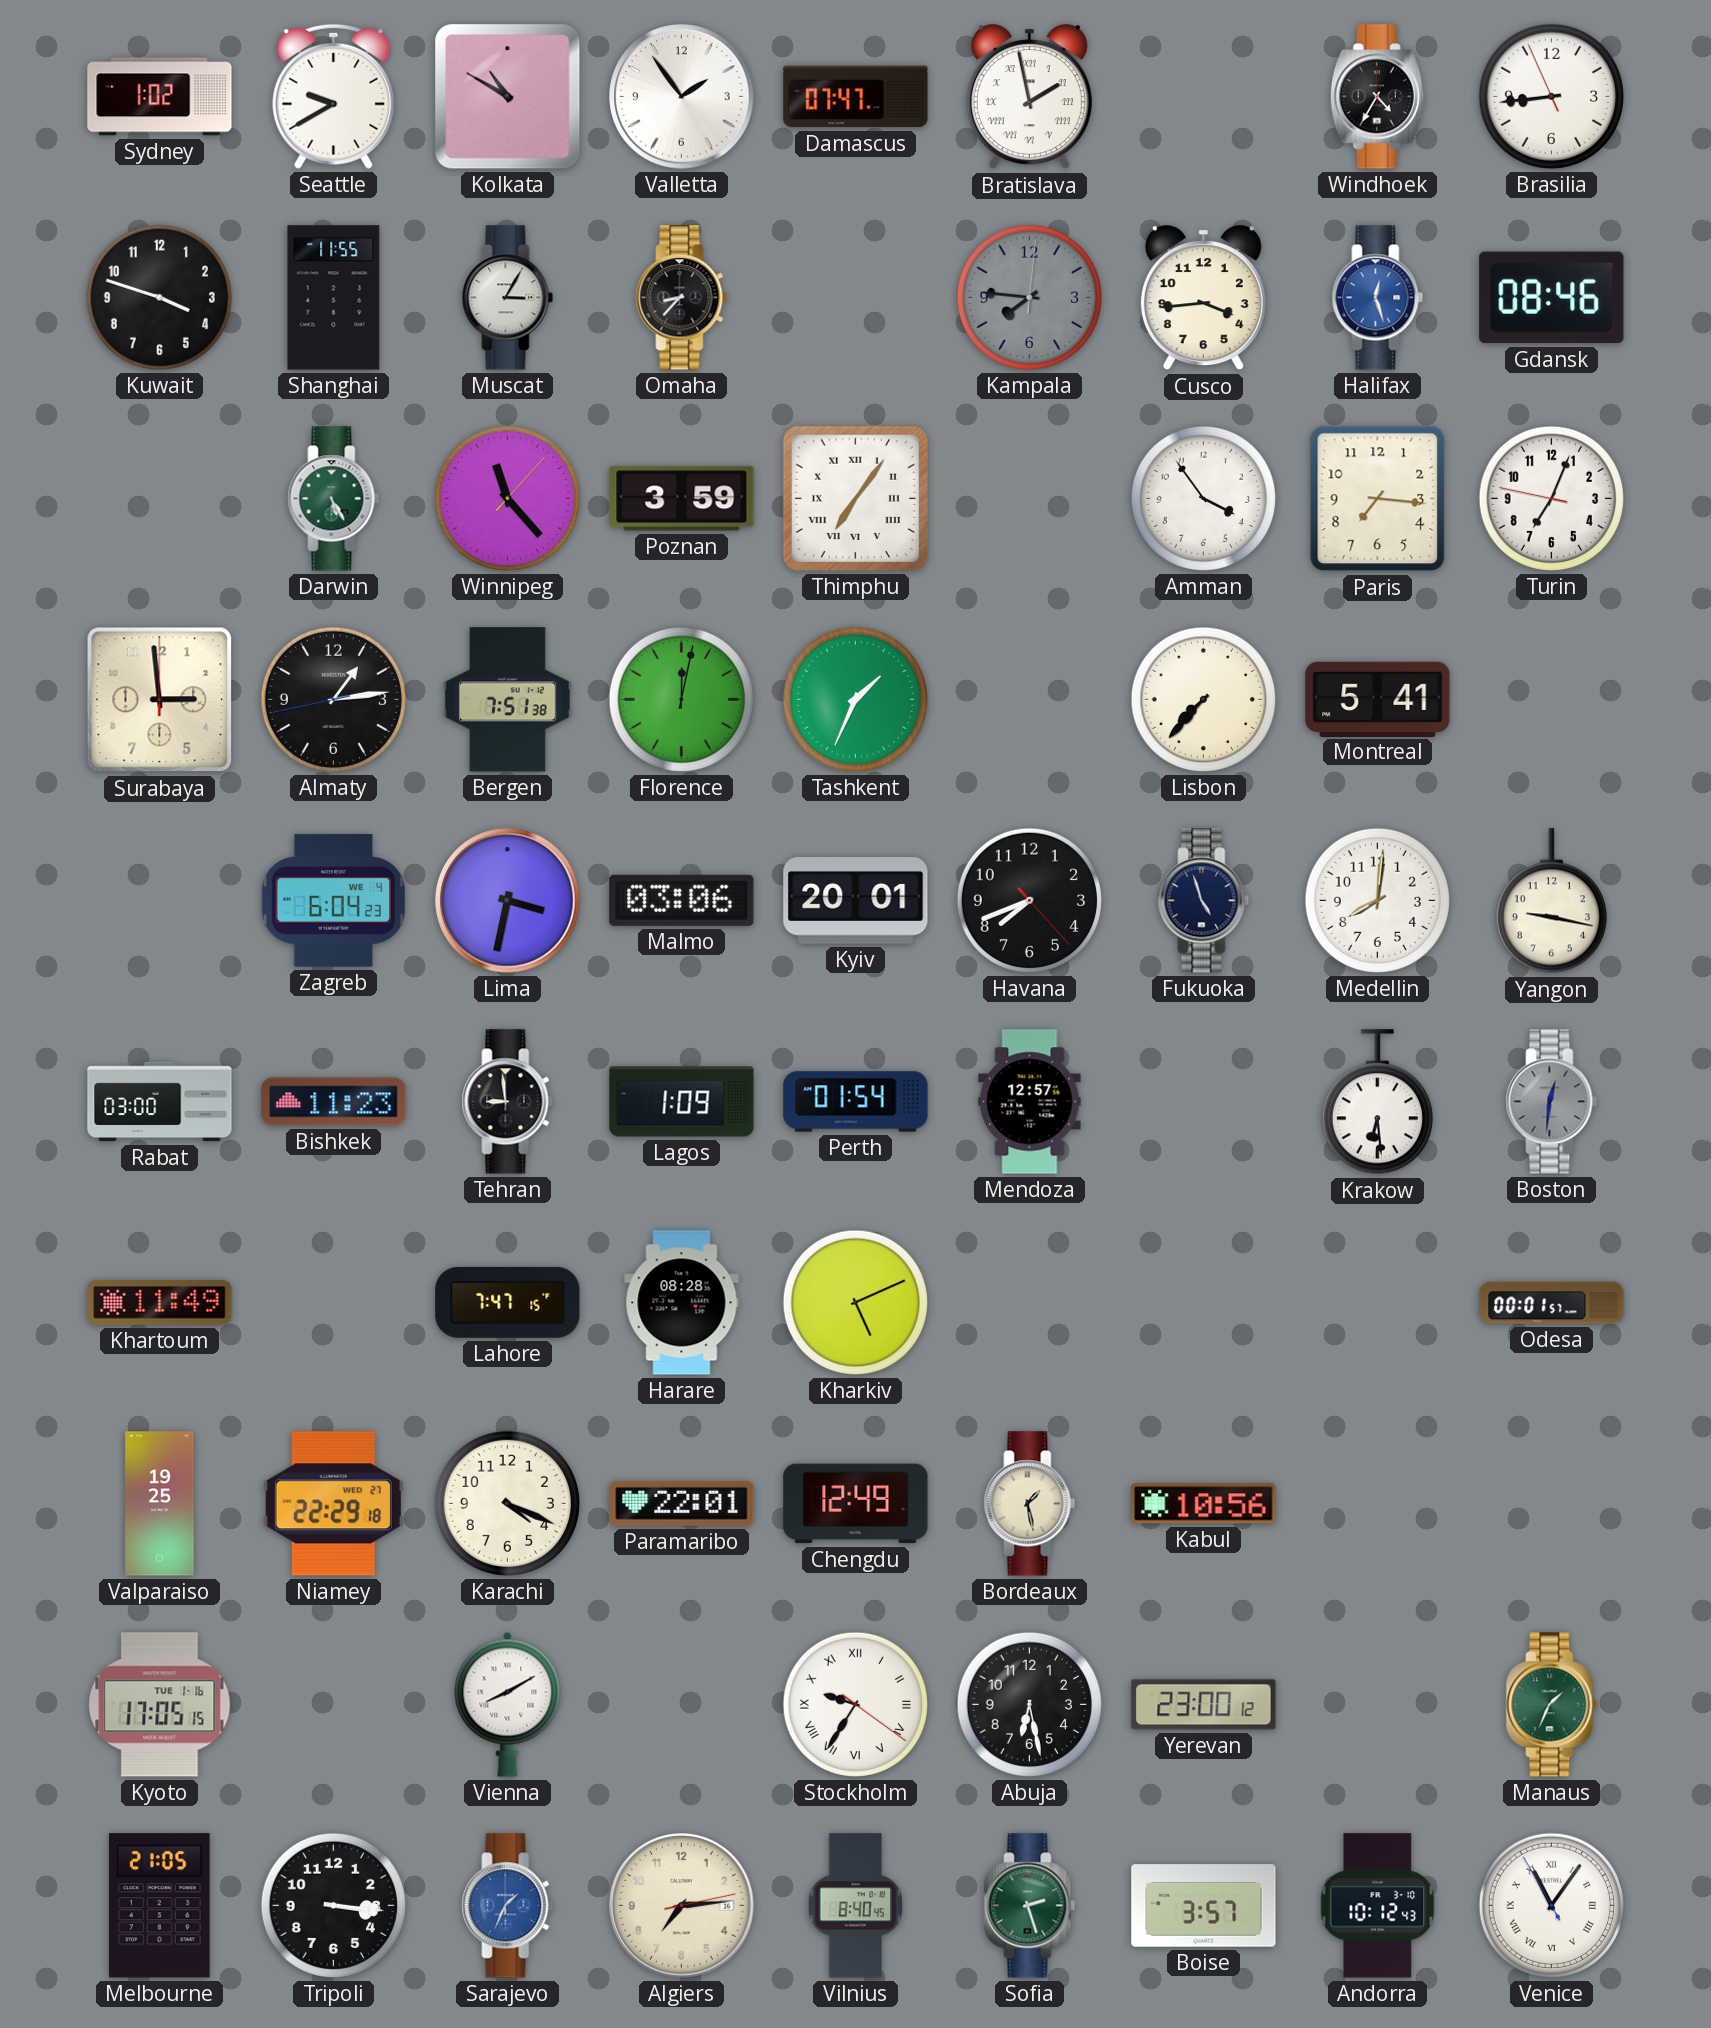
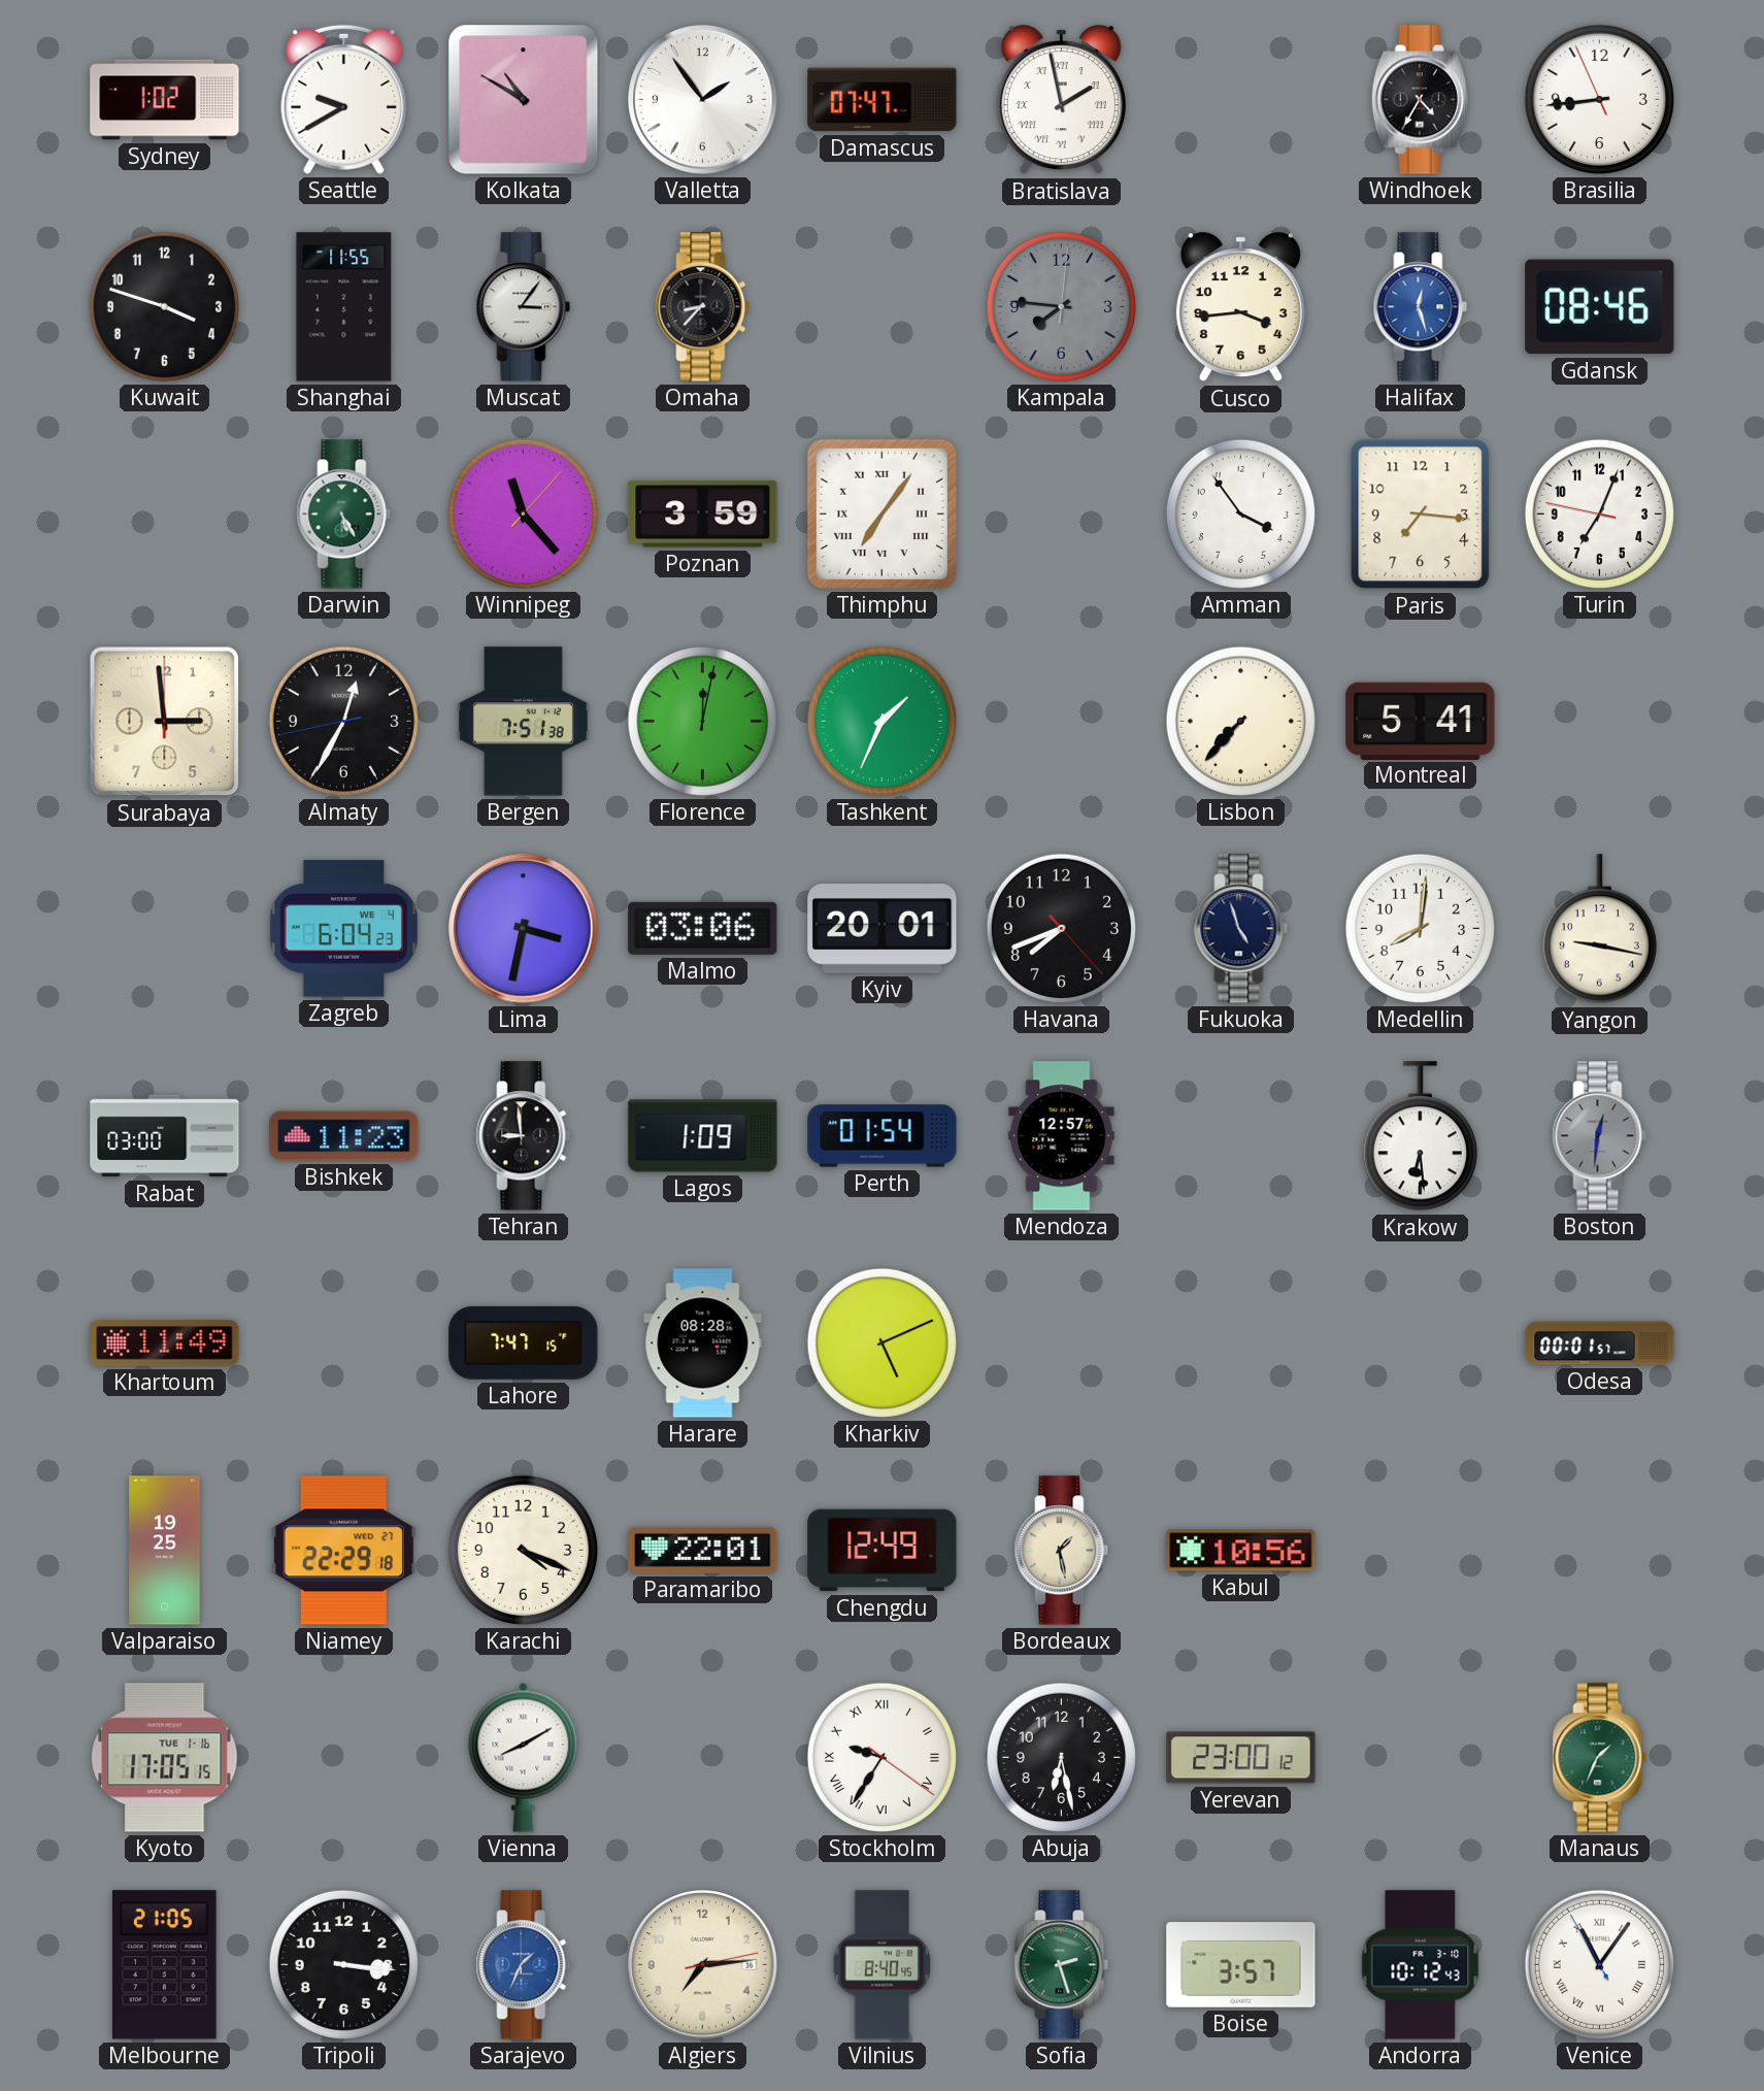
Muscat: 3:05 -> 3:06 (524, 307)
Almaty: 1:13 -> 12:34 (343, 721)
